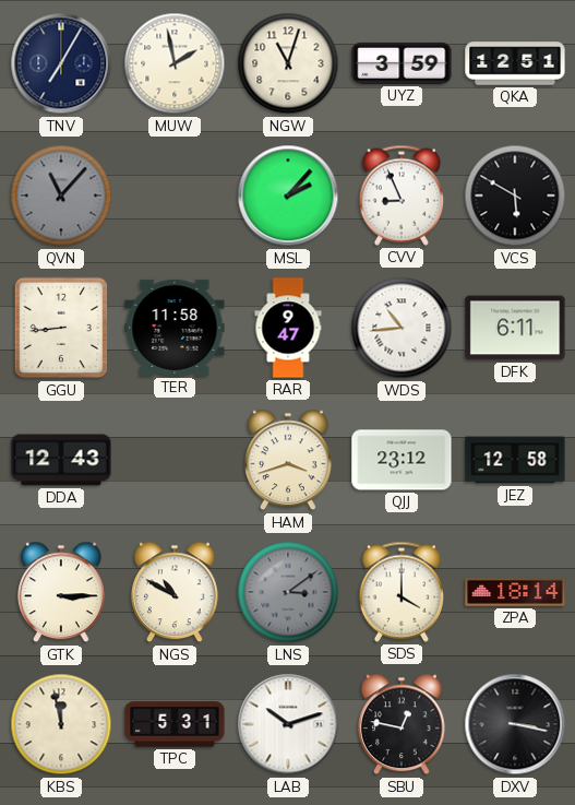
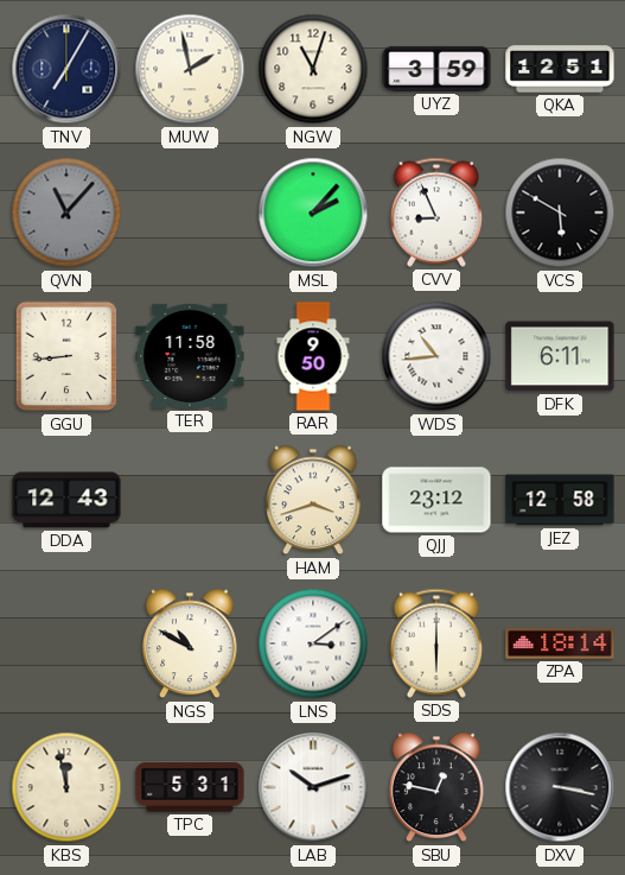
RAR: 9:47 -> 9:50 (313, 356)
GTK: 3:15 -> none (61, 592)
LNS dial: grey -> white (313, 643)
SDS: 4:00 -> 6:00 (435, 643)
